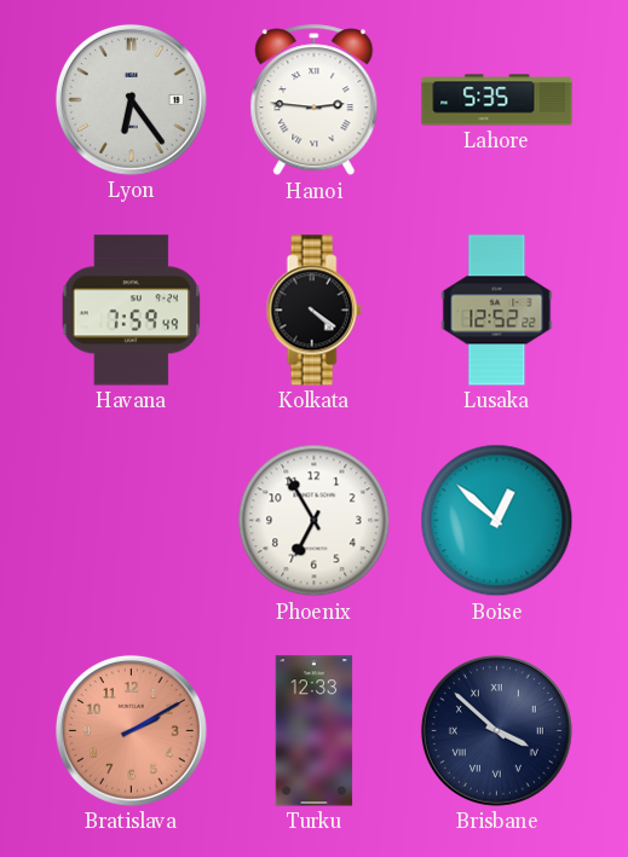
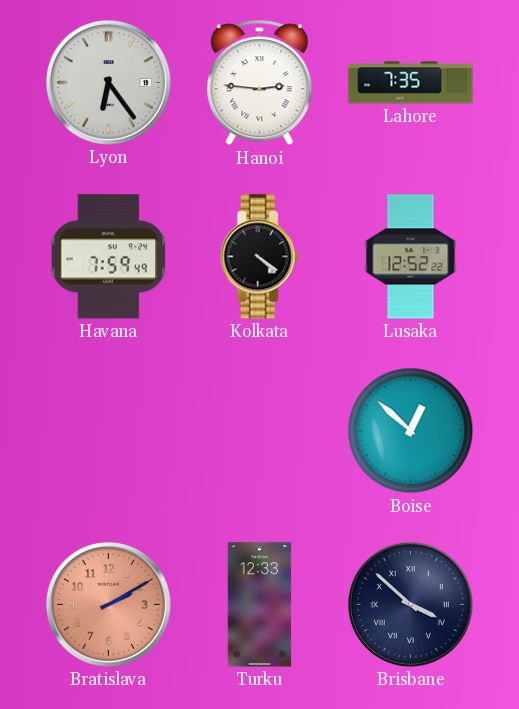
Lahore: 5:35 -> 7:35 (411, 83)
Phoenix: 6:55 -> none (315, 521)
